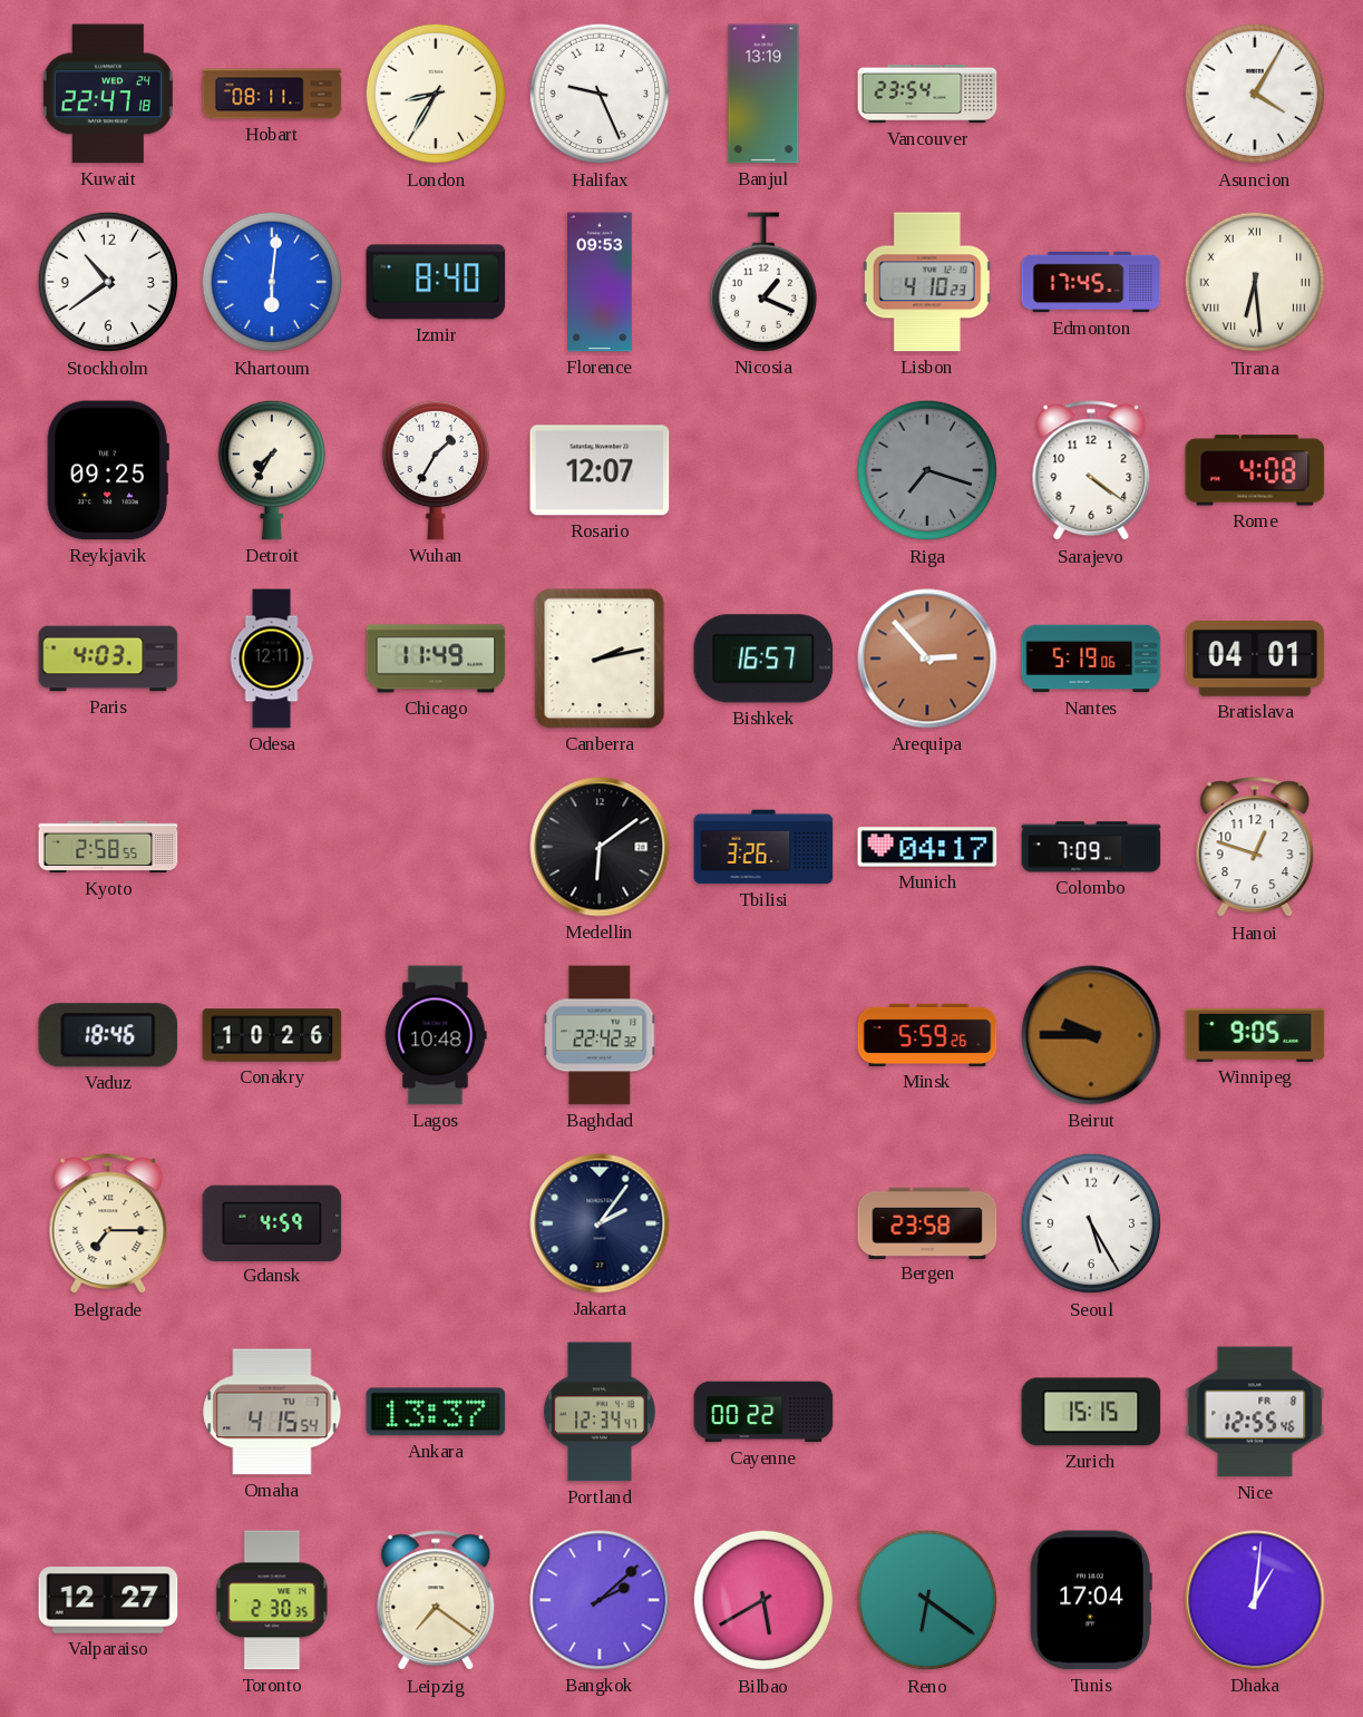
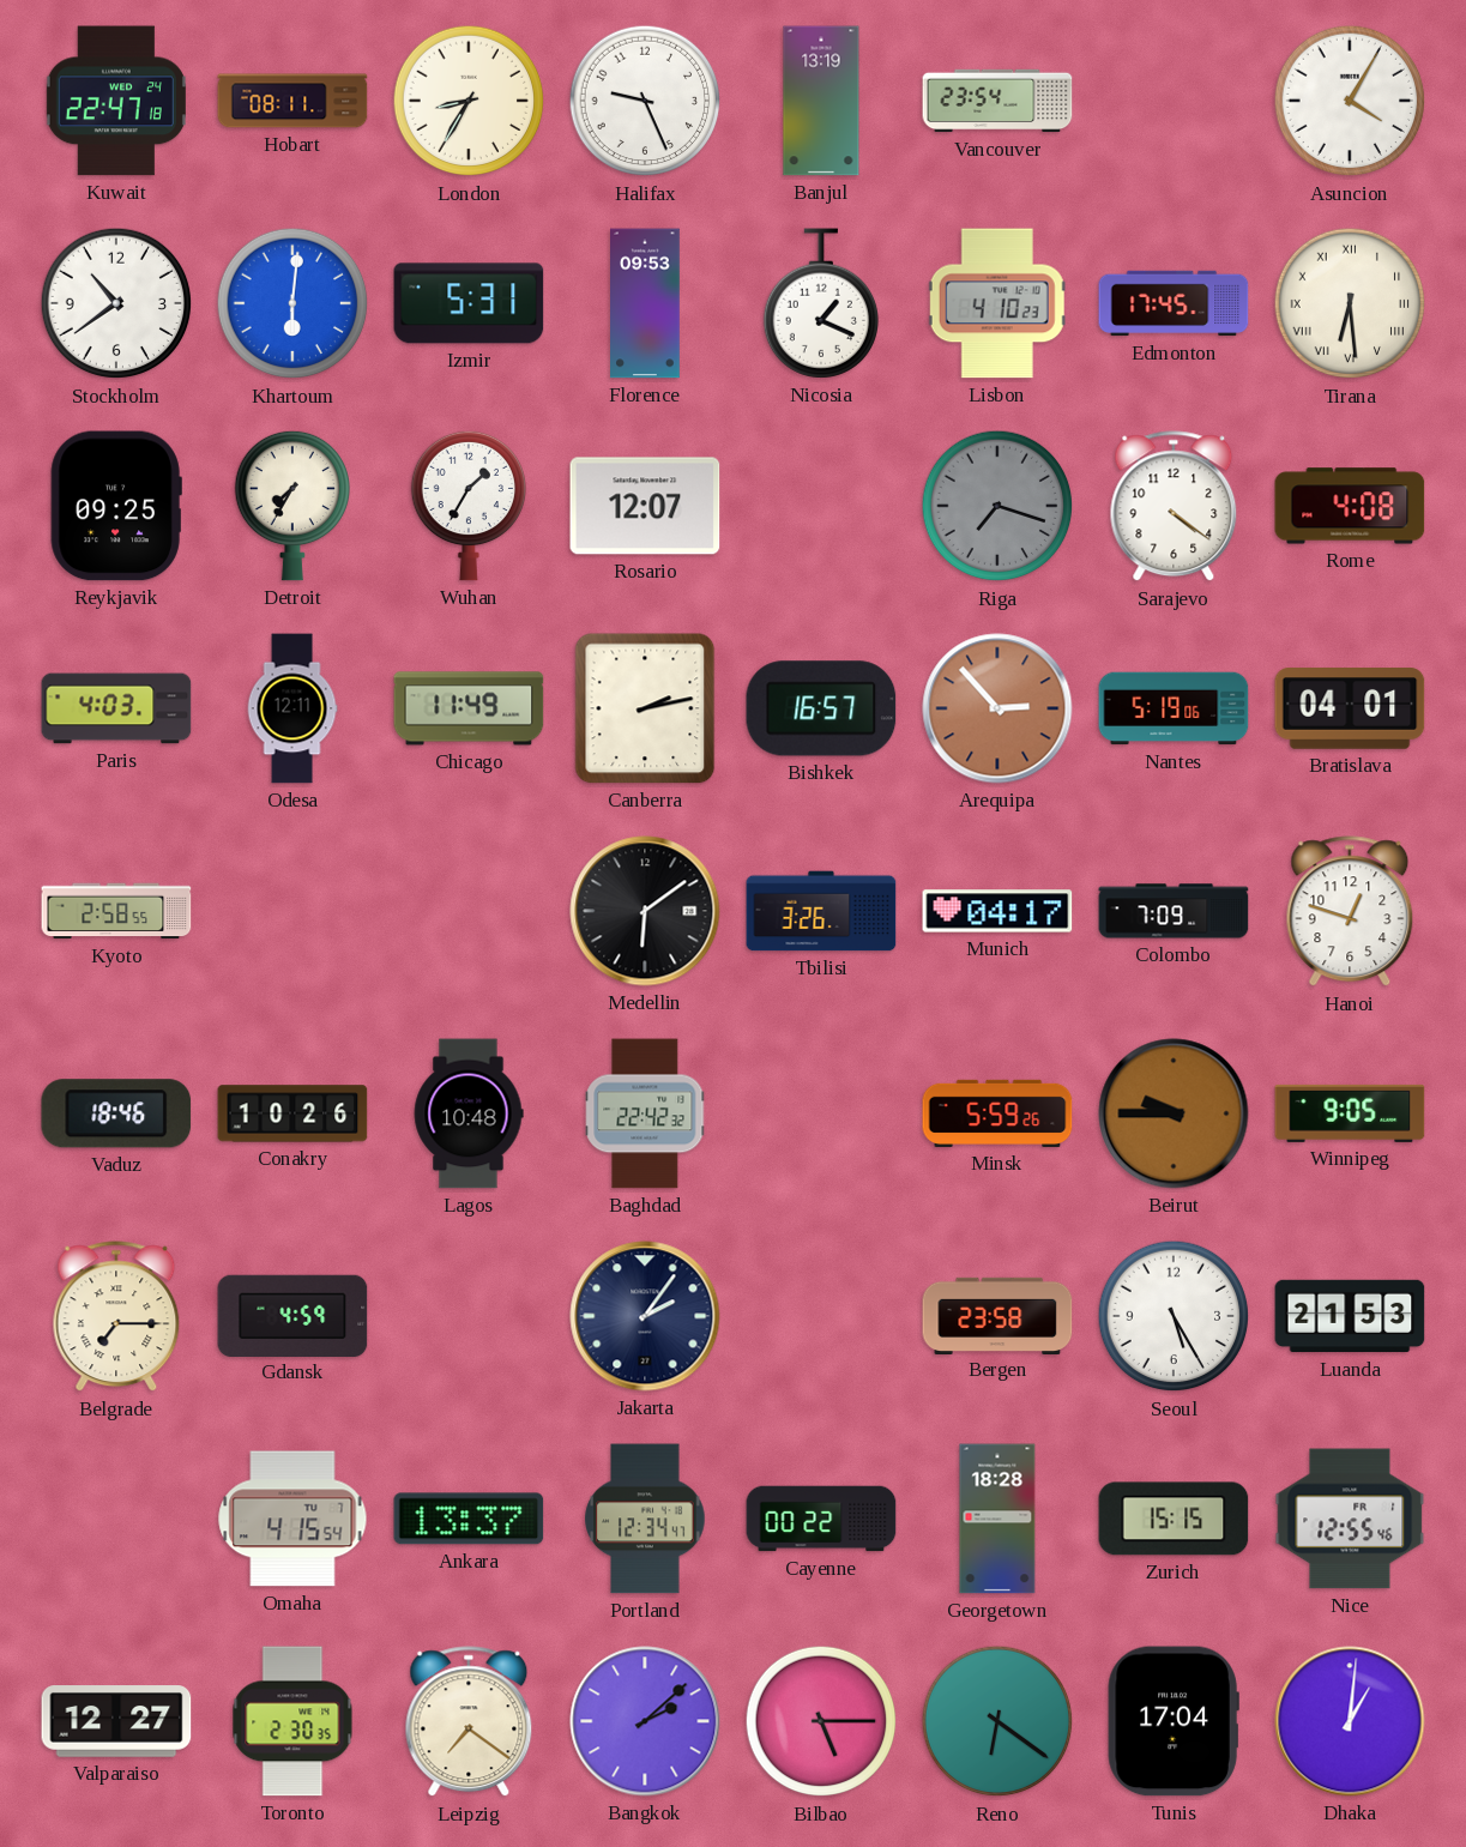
Izmir: 8:40 -> 5:31 (469, 303)
Luanda: none -> 21:53 (1350, 1316)
Georgetown: none -> 18:28 (997, 1519)
Nice date: FR 8 -> FR 1 (1350, 1519)
Bilbao: 5:40 -> 5:15 (821, 1721)
